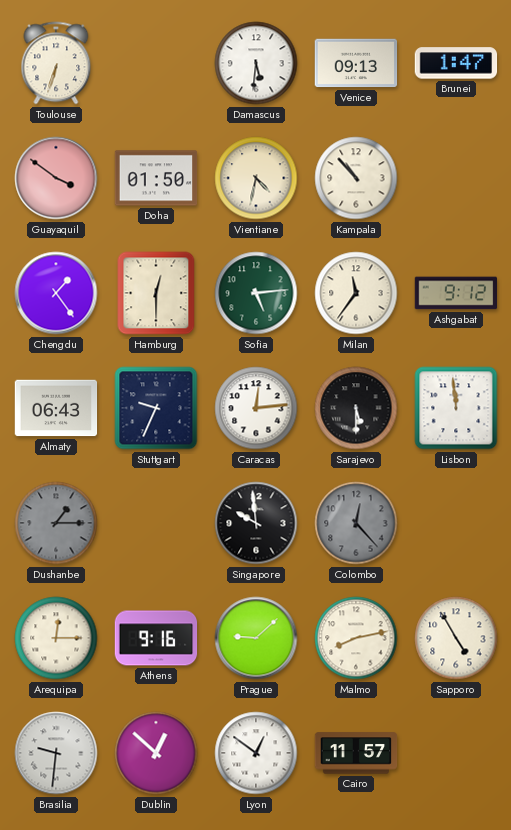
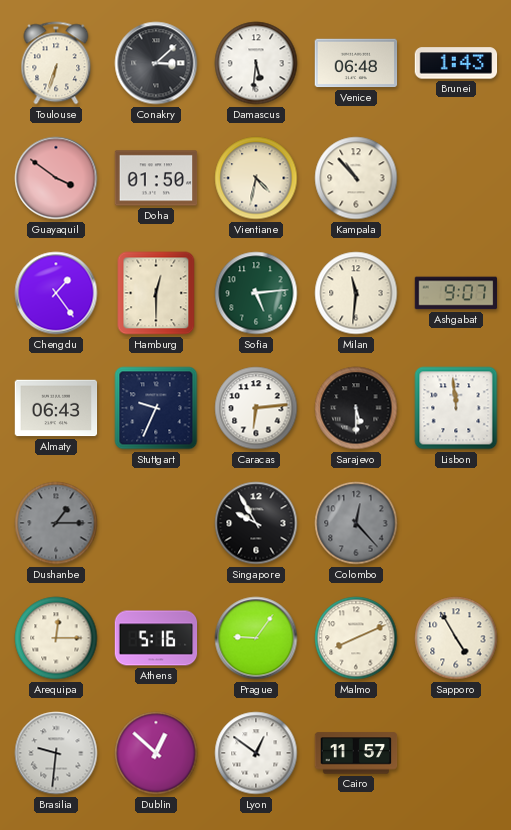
Conakry: none -> 3:08 (156, 63)
Venice: 09:13 -> 06:48 (356, 63)
Brunei: 1:47 -> 1:43 (456, 63)
Milan: 11:36 -> 11:31 (356, 293)
Ashgabat: 9:12 -> 9:07 (456, 293)
Caracas: 12:14 -> 6:14 (256, 408)
Singapore: 9:59 -> 9:55 (256, 523)
Athens: 9:16 -> 5:16 (156, 638)
Prague: 9:08 -> 9:06 (256, 638)
Malmo: 8:13 -> 8:11 (356, 638)
